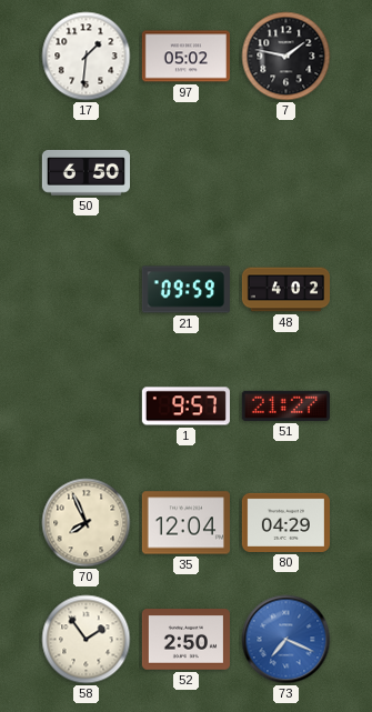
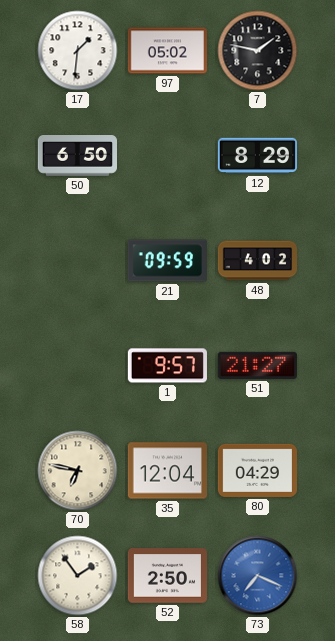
12: none -> 8:29 (257, 156)
70: 7:56 -> 6:47 (78, 471)
